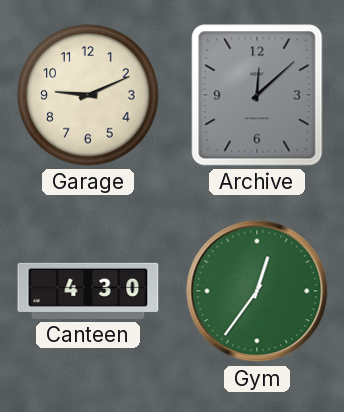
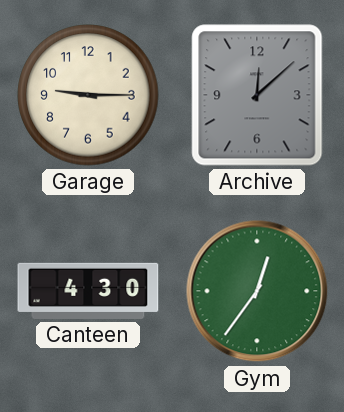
Garage: 9:11 -> 9:15 (88, 95)
